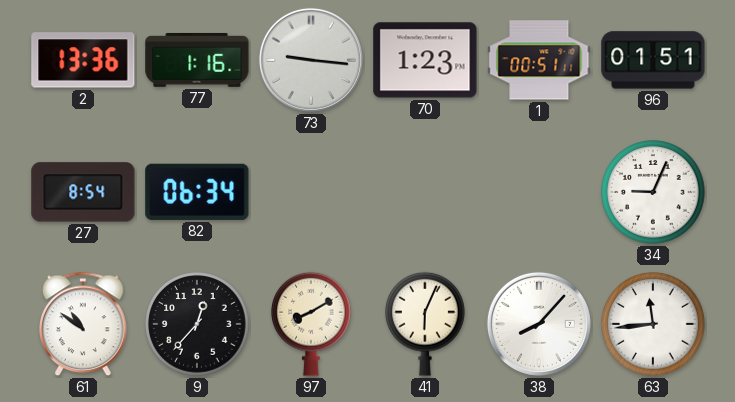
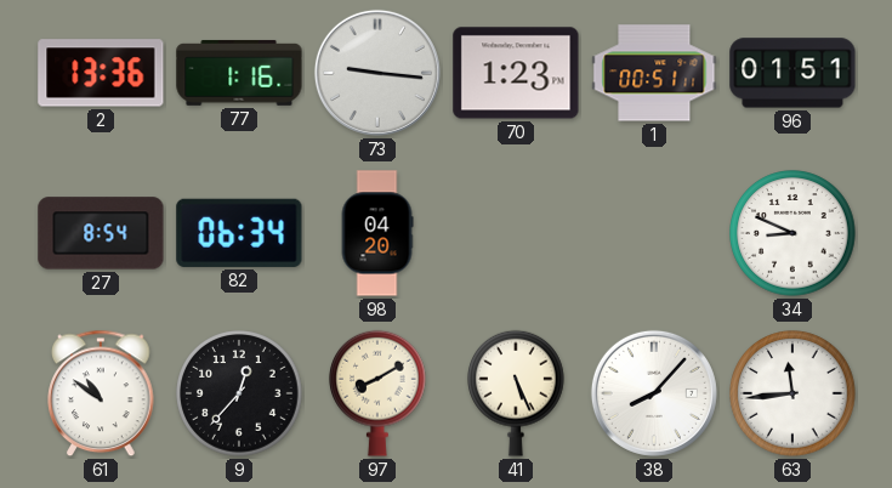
98: none -> 04:20 (377, 233)
34: 9:04 -> 8:49 (792, 233)
41: 6:04 -> 5:26 (517, 393)
